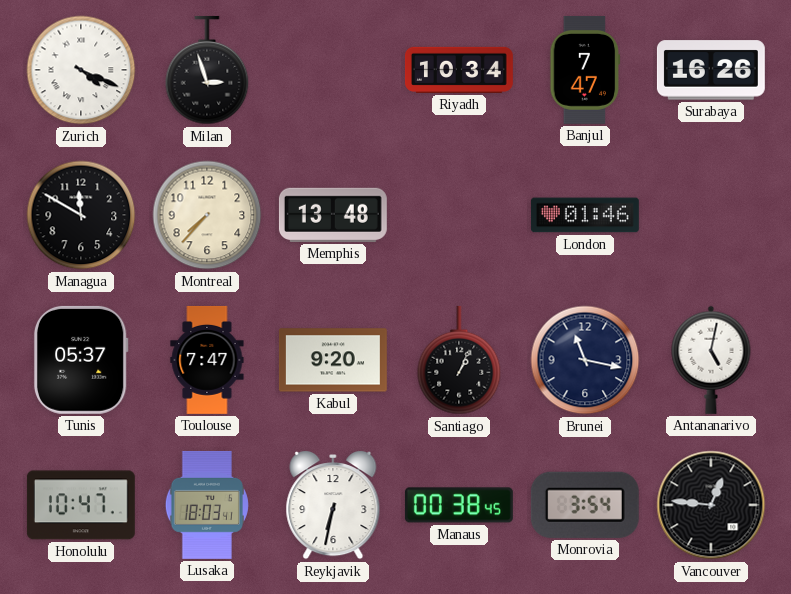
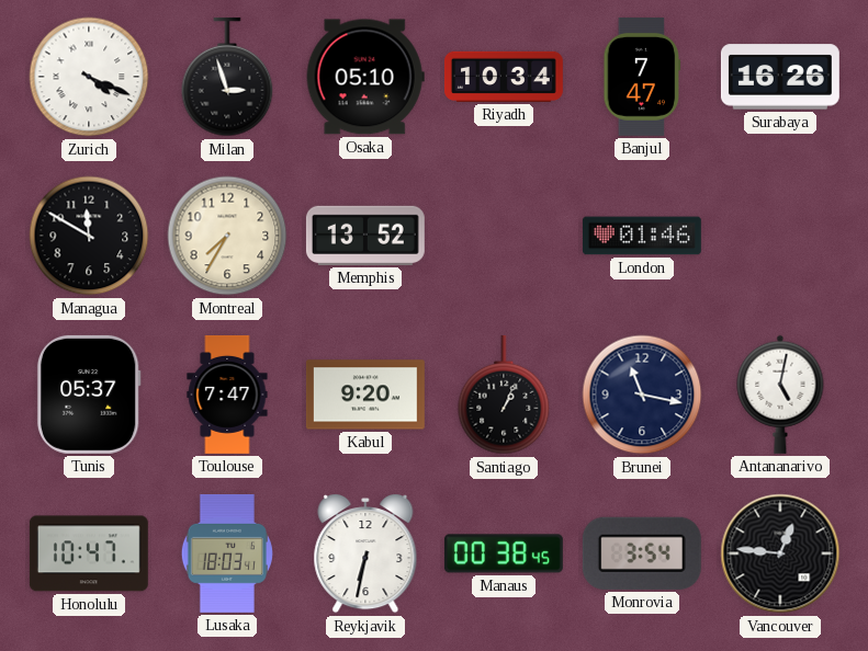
Osaka: none -> 05:10 (365, 77)
Montreal: 7:37 -> 7:35 (227, 236)
Memphis: 13:48 -> 13:52 (365, 236)
